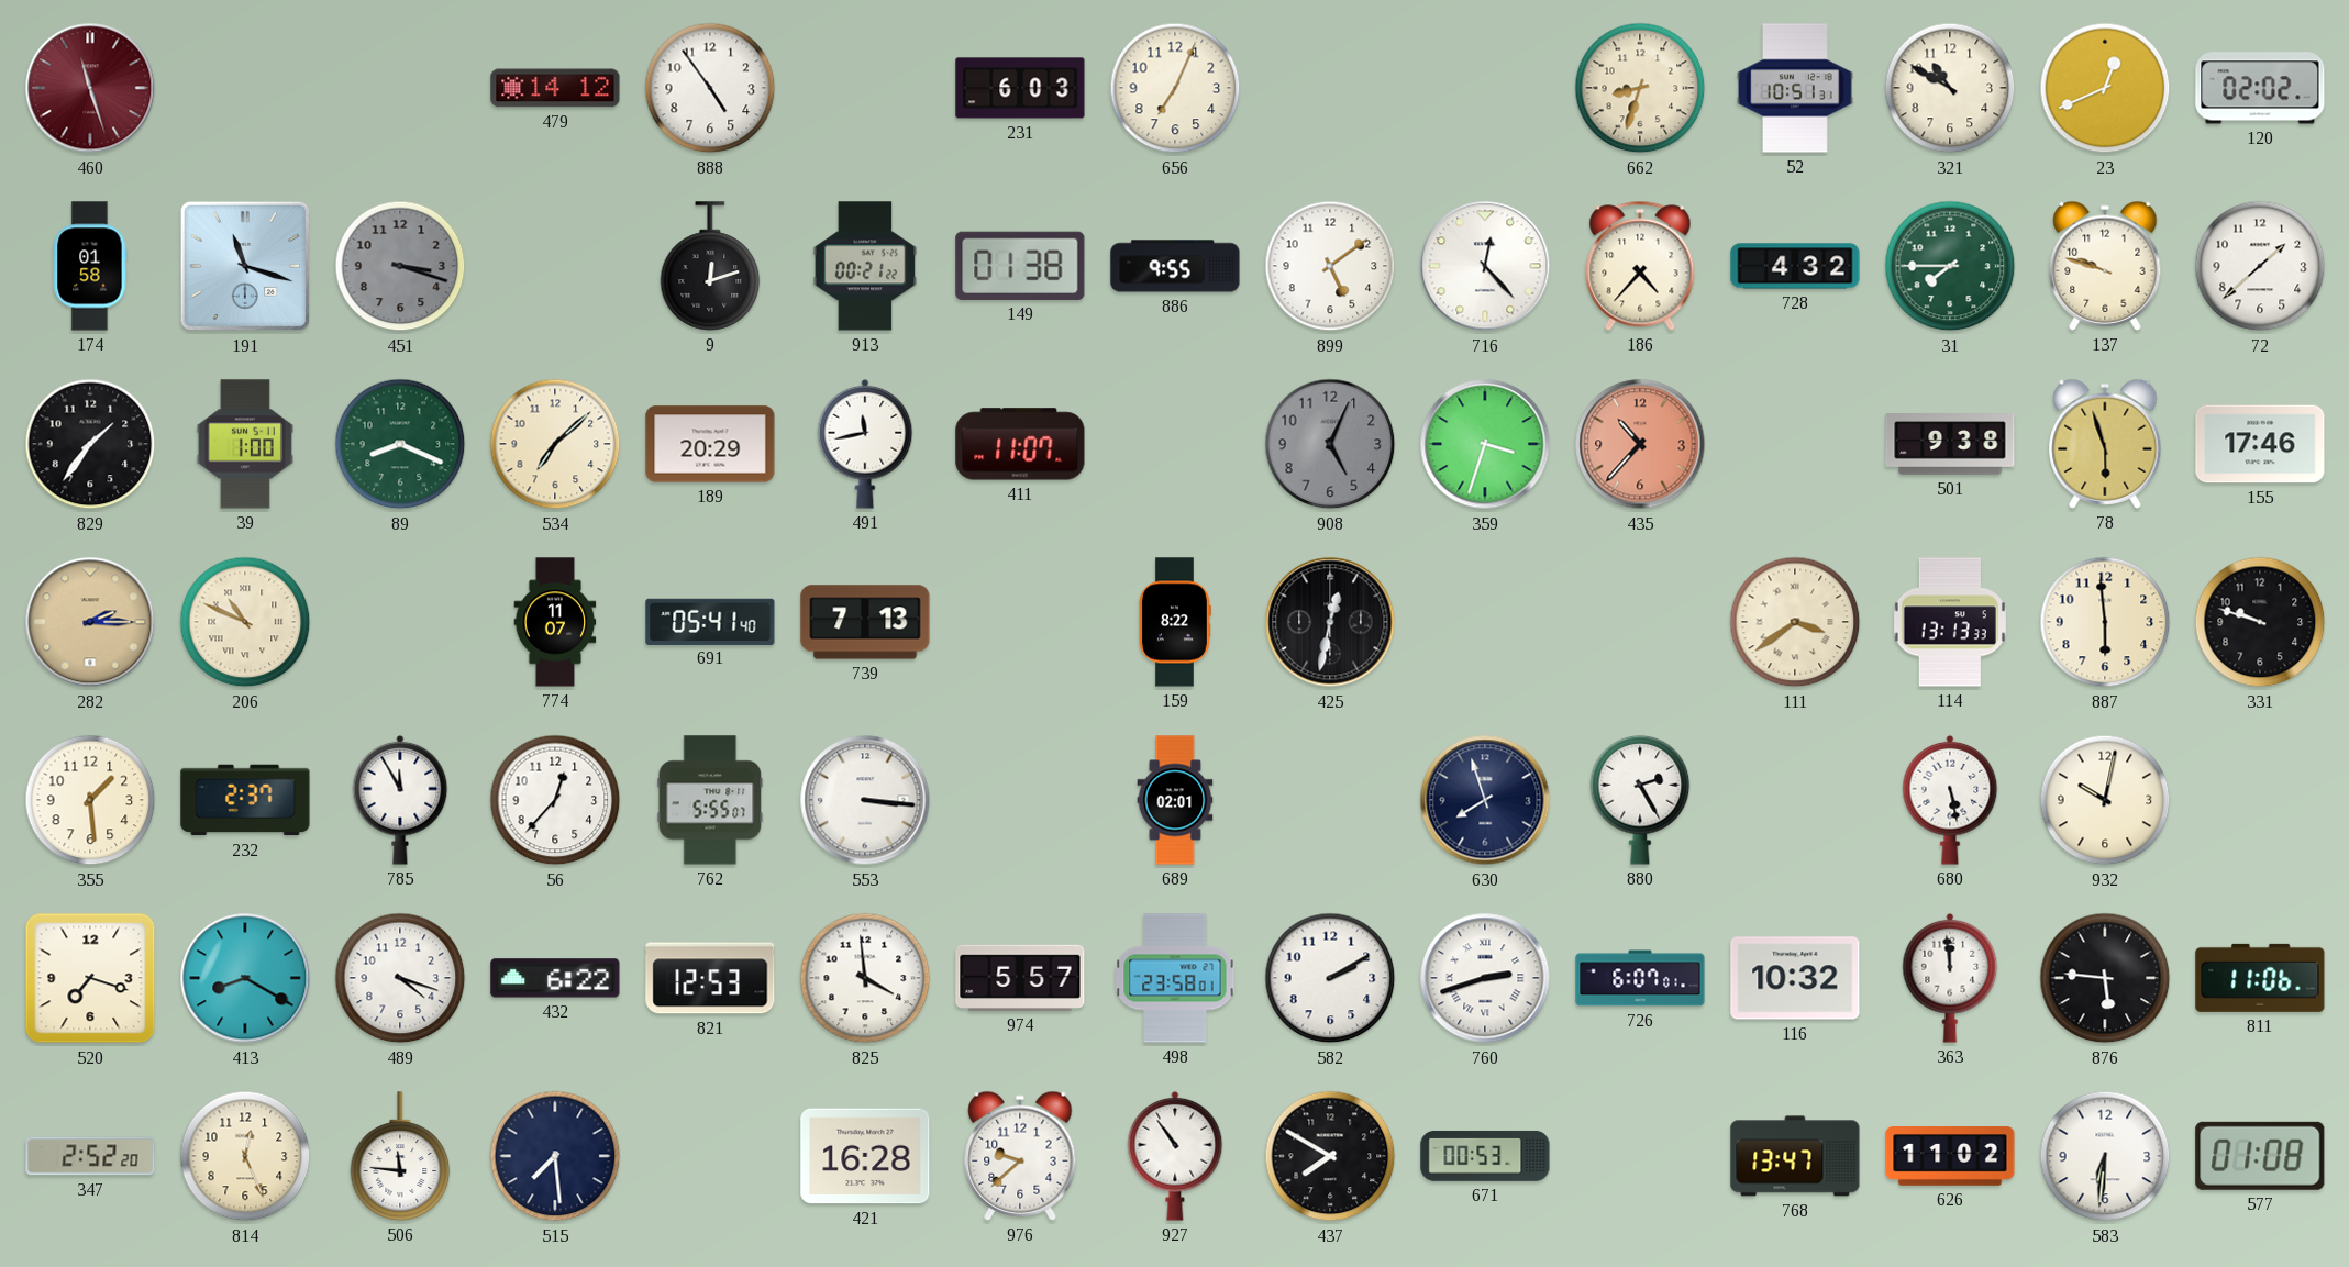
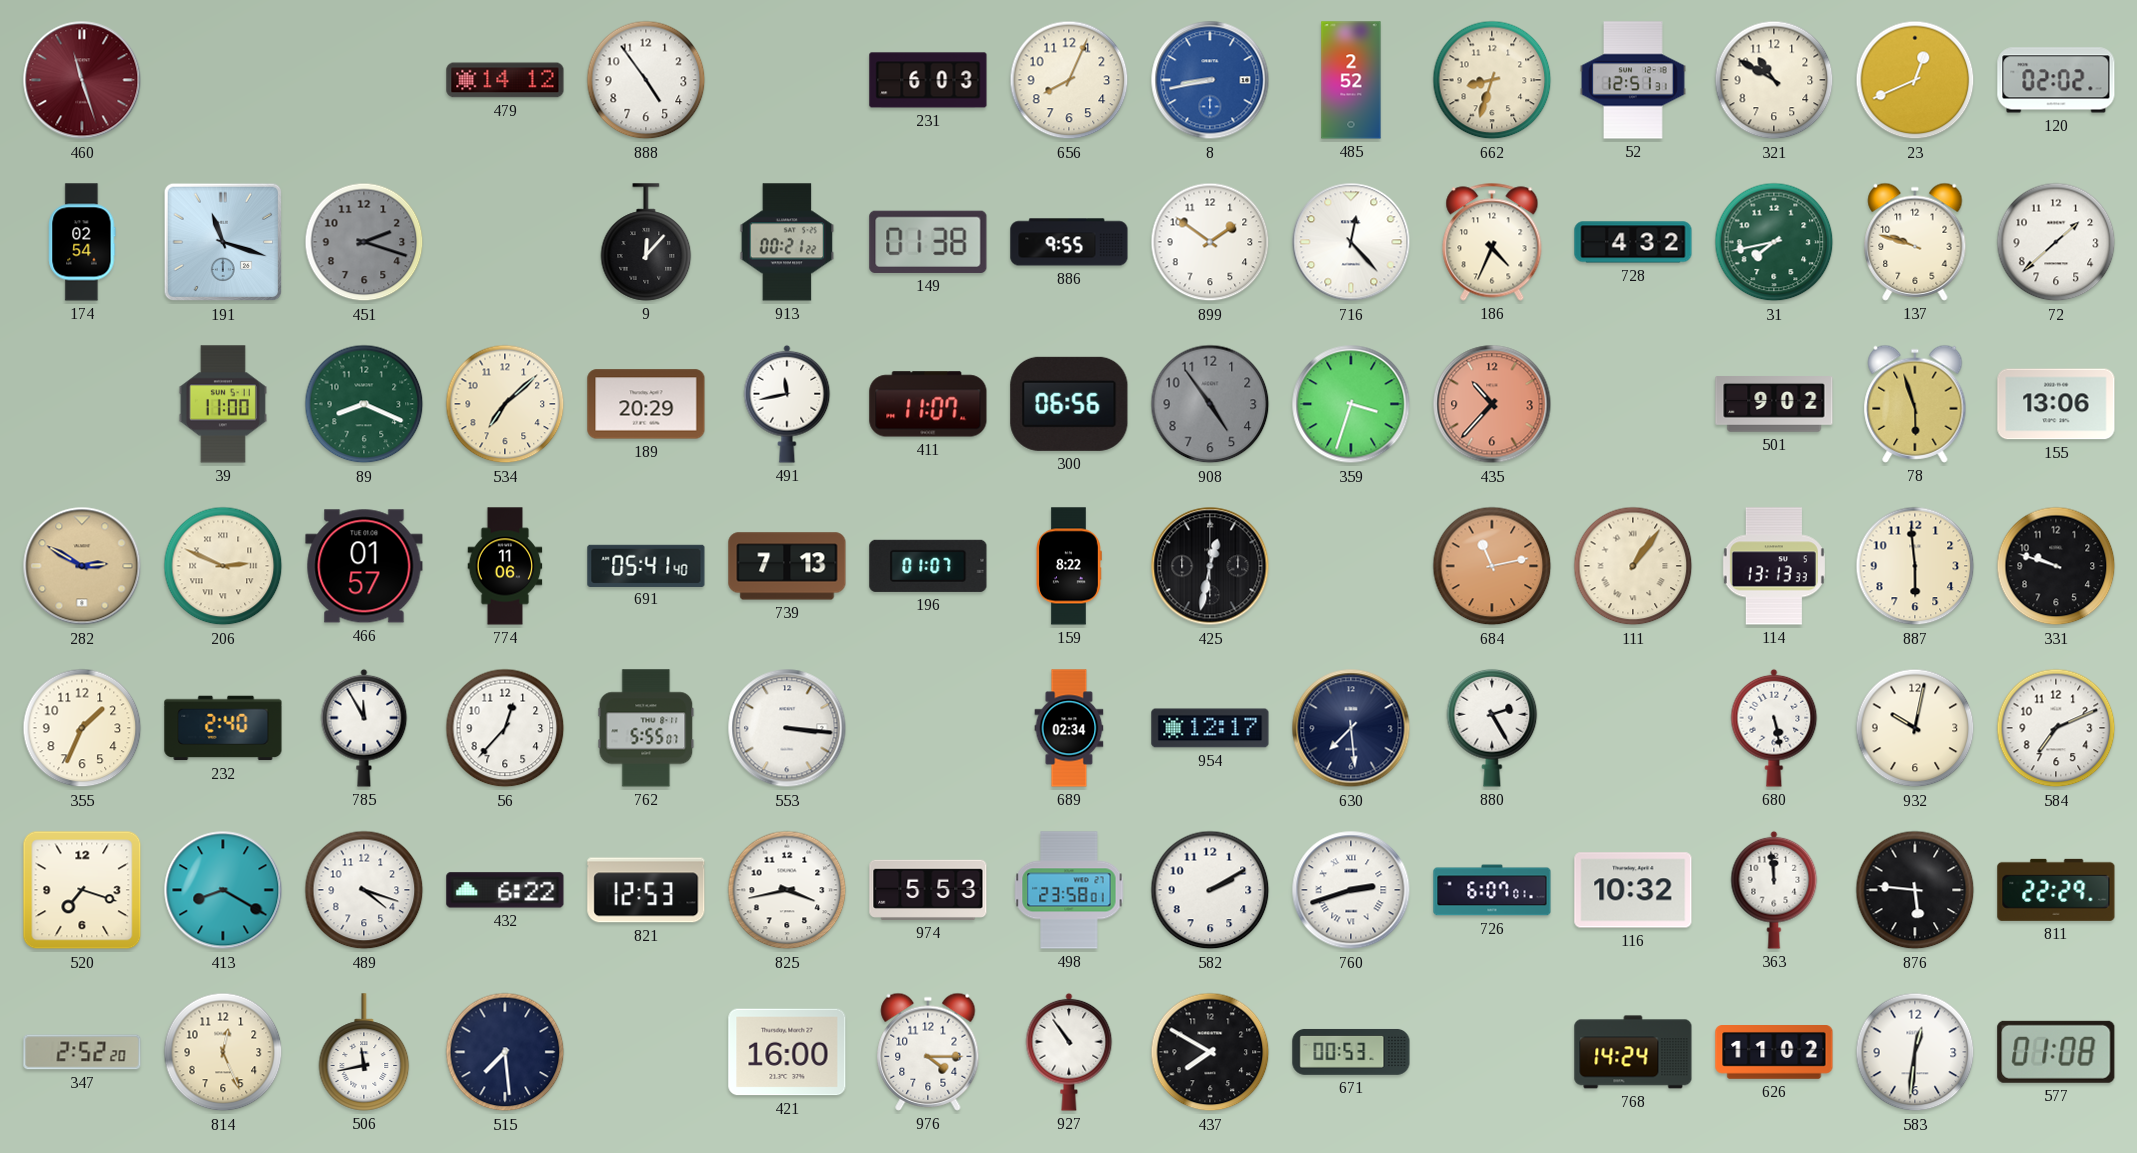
656: 7:04 -> 8:04 (1069, 80)
8: none -> 8:43 (1210, 80)
485: none -> 2:52 (1351, 80)
52: 10:51 -> 12:51 (1633, 80)
174: 01:58 -> 02:54 (82, 242)
451: 3:18 -> 2:18 (364, 242)
9: 12:12 -> 12:07 (646, 242)
899: 5:09 -> 1:51 (1210, 242)
186: 4:37 -> 4:34 (1492, 242)
31: 7:45 -> 7:43 (1774, 242)
829: 1:36 -> none (90, 444)
39: 1:00 -> 11:00 (223, 404)
300: none -> 06:56 (1069, 404)
908: 5:04 -> 4:54 (1210, 404)
501: 9:38 -> 9:02 (1774, 404)
155: 17:46 -> 13:06 (2056, 404)
282: 2:15 -> 2:50 (82, 566)
206: 10:49 -> 2:49 (223, 566)
466: none -> 01:57 (364, 566)
774: 11:07 -> 11:06 (505, 566)
196: none -> 01:07 (928, 566)
684: none -> 11:13 (1492, 566)
111: 3:39 -> 1:06 (1633, 566)
355: 1:29 -> 1:34 (82, 728)
232: 2:37 -> 2:40 (223, 728)
689: 02:01 -> 02:34 (1069, 728)
954: none -> 12:17 (1210, 728)
630: 7:57 -> 7:29 (1351, 728)
584: none -> 7:11 (2056, 728)
825: 3:59 -> 3:43 (787, 890)
974: 5:57 -> 5:53 (928, 890)
811: 11:06 -> 22:29 (2056, 890)
506: 11:46 -> 11:43 (364, 1052)
421: 16:28 -> 16:00 (787, 1052)
976: 9:38 -> 4:15 (928, 1052)
768: 13:47 -> 14:24 (1633, 1052)
583: 6:31 -> 12:31 (1915, 1052)
